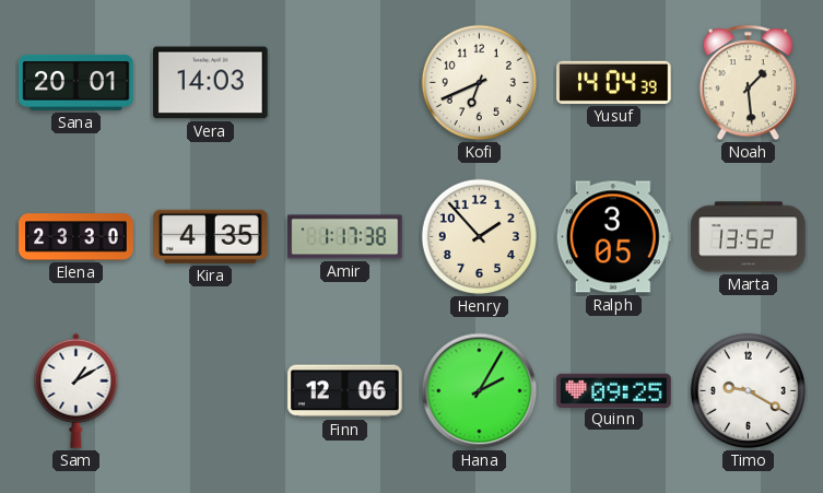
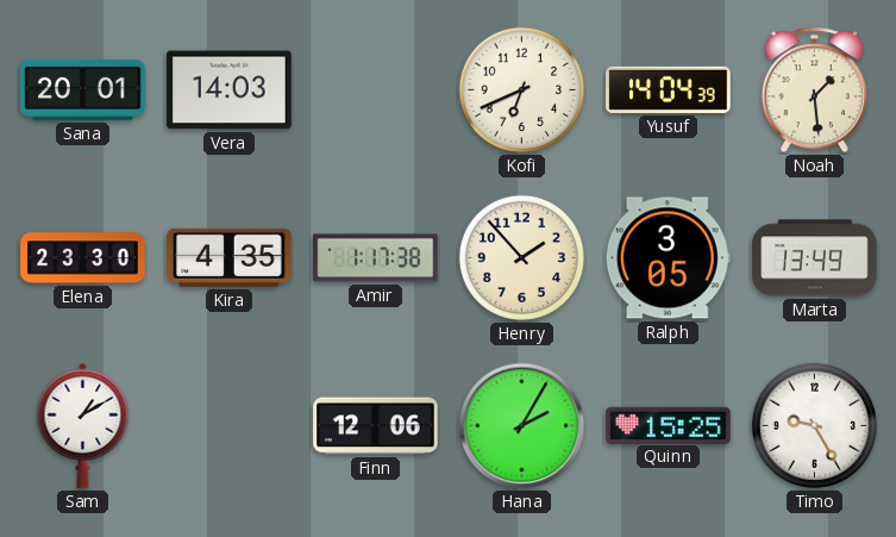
Marta: 13:52 -> 13:49 (815, 258)
Quinn: 09:25 -> 15:25 (669, 425)
Timo: 9:20 -> 9:25 (814, 425)
